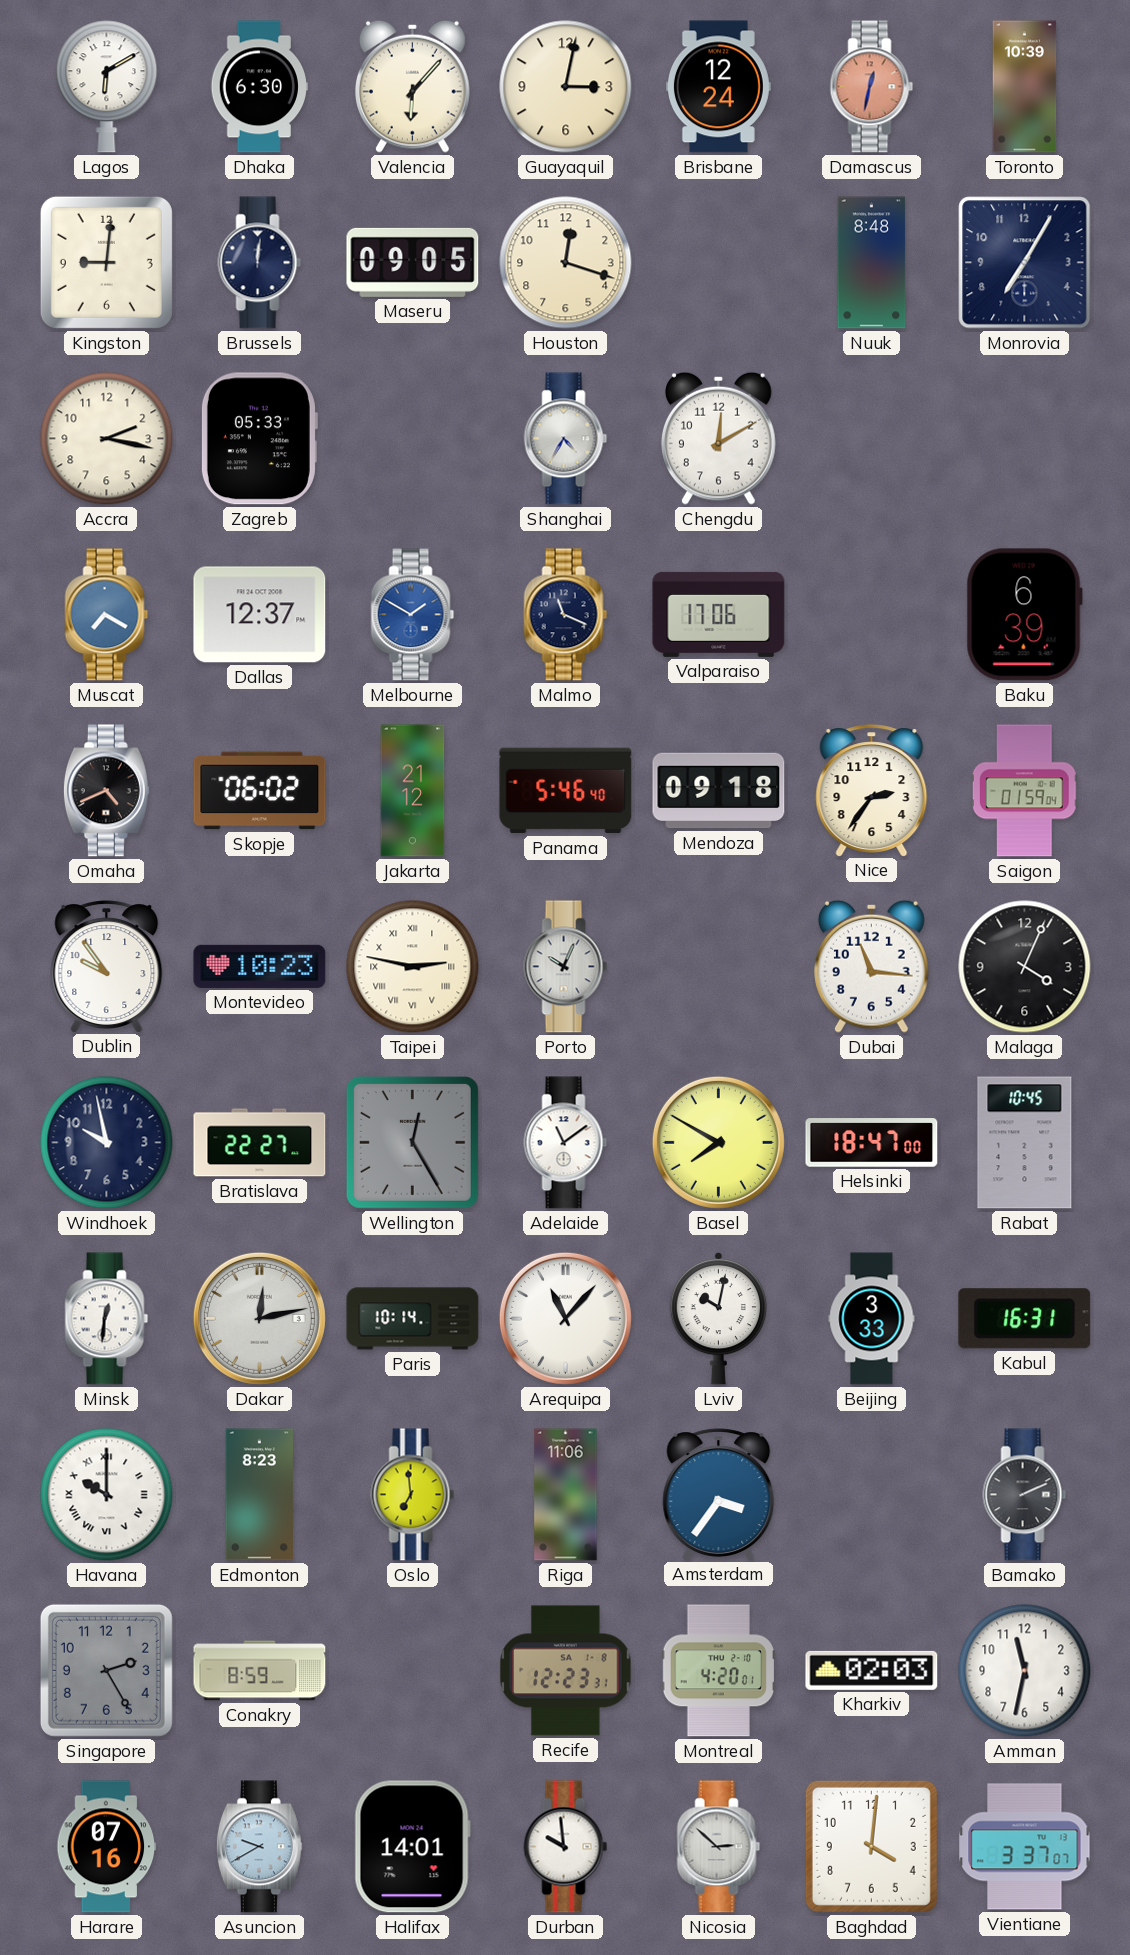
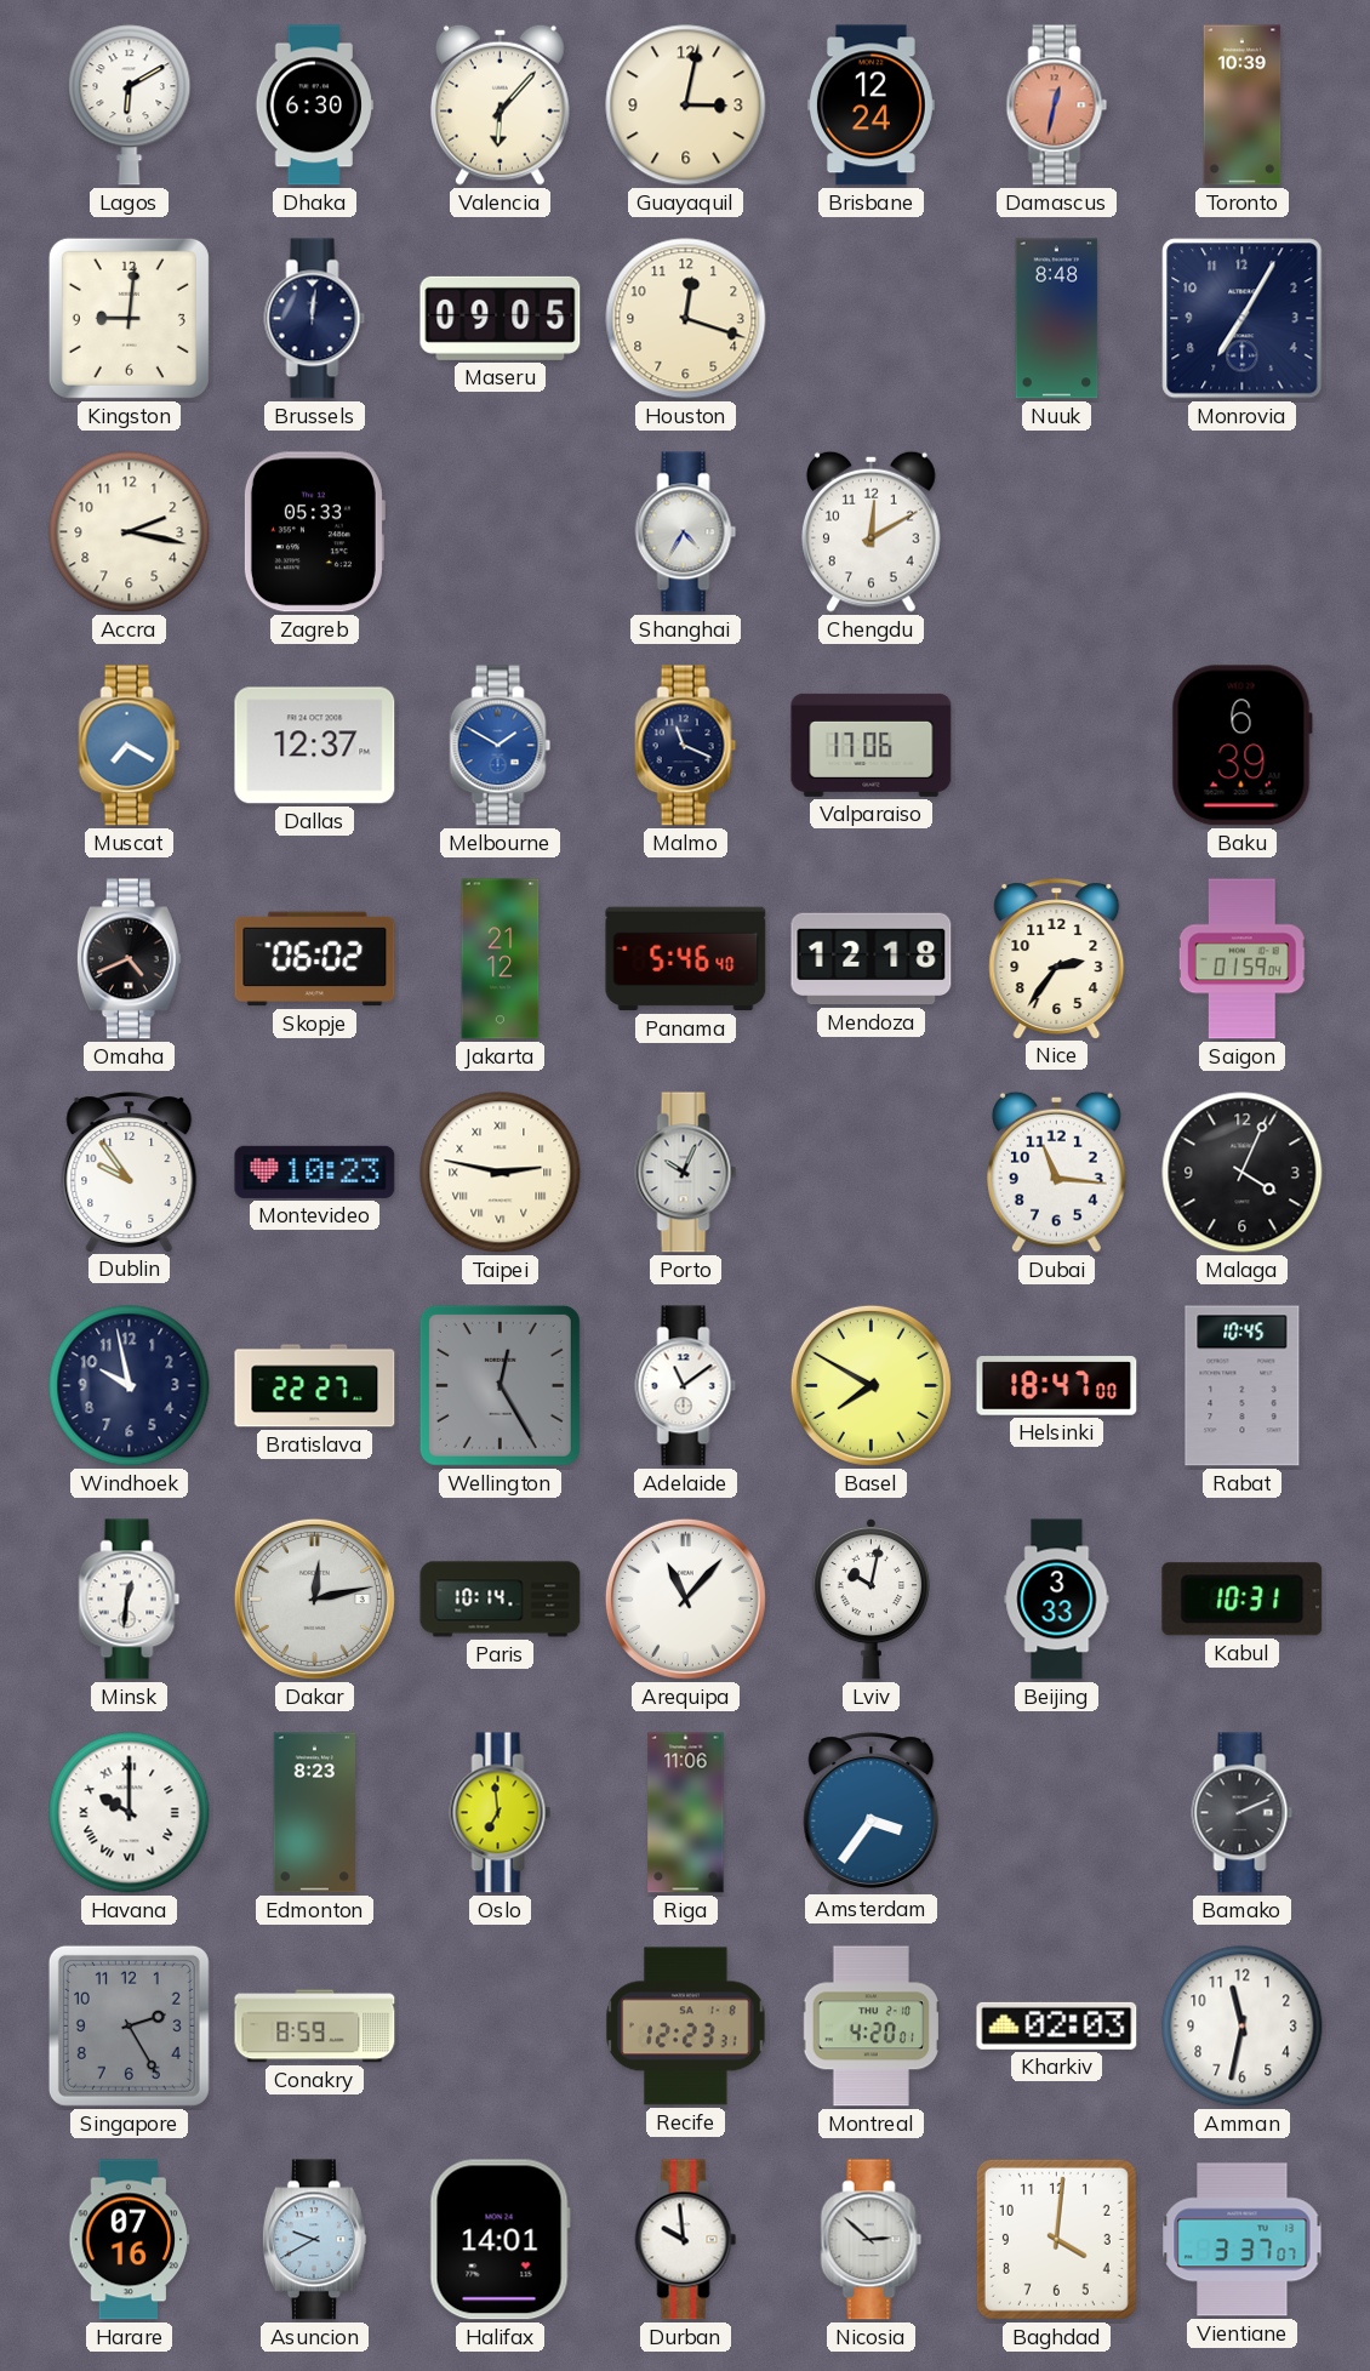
Mendoza: 09:18 -> 12:18 (872, 959)
Kabul: 16:31 -> 10:31 (1243, 1600)
